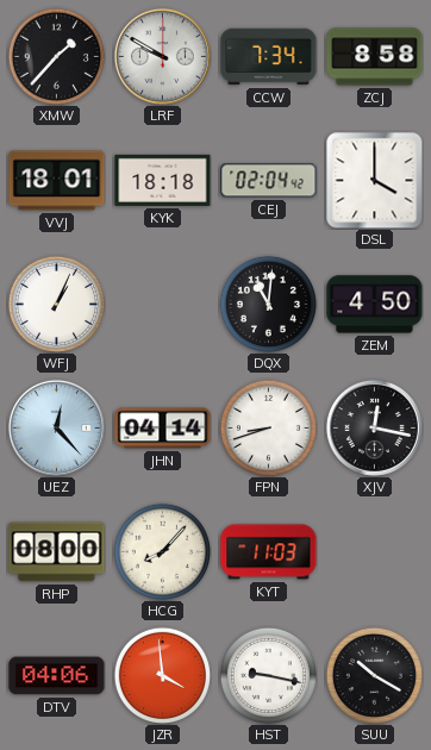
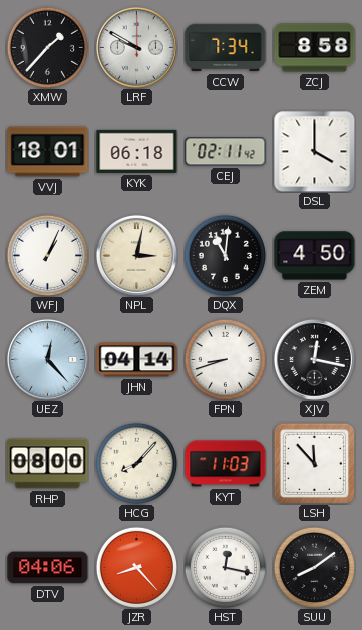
KYK: 18:18 -> 06:18 (137, 151)
CEJ: 02:04 -> 02:11 (226, 152)
NPL: none -> 3:02 (136, 255)
LSH: none -> 11:53 (314, 463)
JZR: 3:59 -> 8:23 (136, 567)
HST: 9:17 -> 12:17 (225, 567)
SUU: 10:20 -> 8:09 (314, 567)
